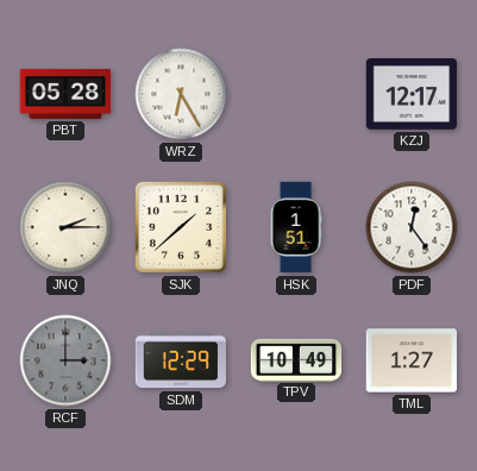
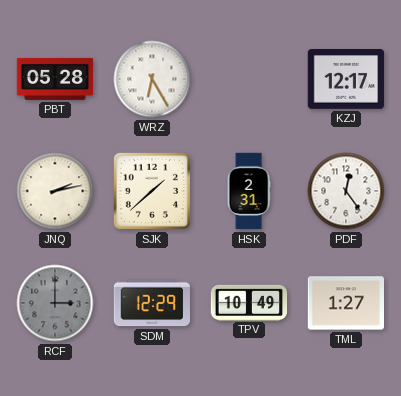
JNQ: 2:15 -> 2:13 (55, 191)
HSK: 1:51 -> 2:31 (249, 191)
